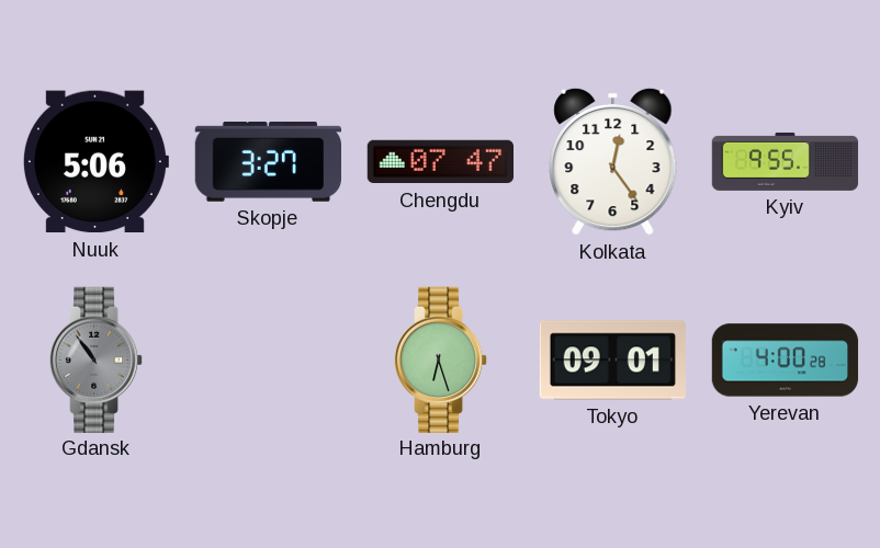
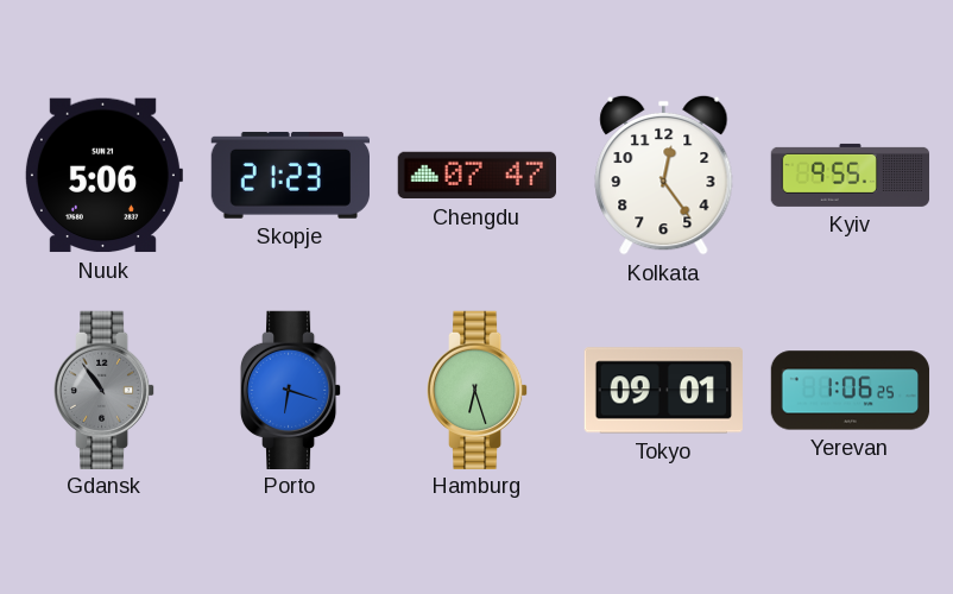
Skopje: 3:27 -> 21:23 (290, 176)
Porto: none -> 6:18 (291, 390)
Yerevan: 4:00 -> 1:06 (851, 391)
